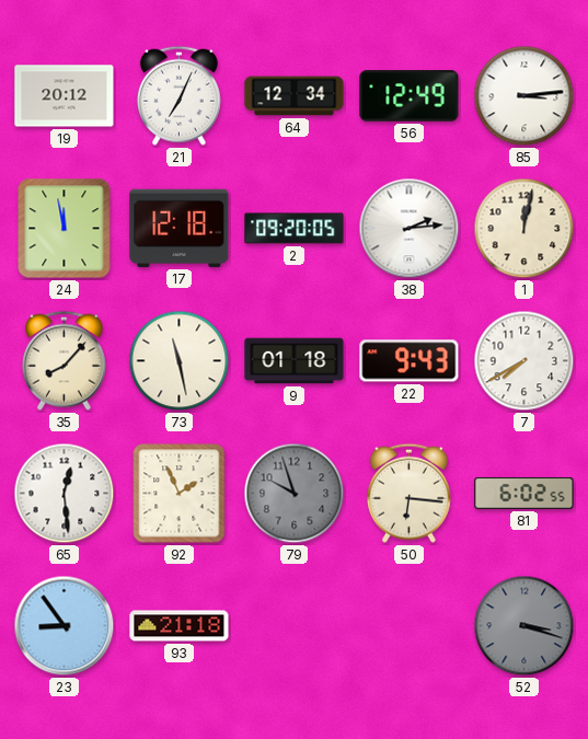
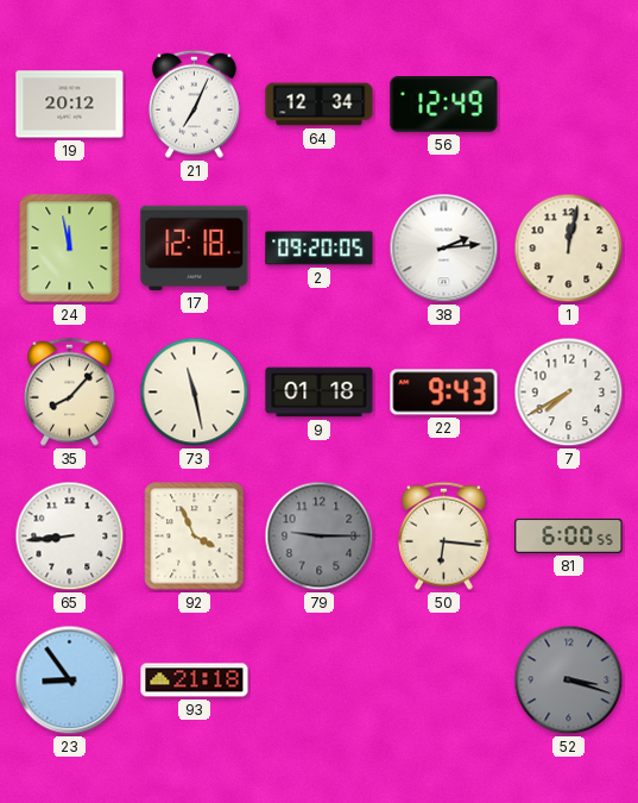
85: 3:14 -> none (524, 96)
65: 12:29 -> 8:44 (70, 537)
92: 1:56 -> 3:56 (195, 537)
79: 9:57 -> 9:15 (320, 537)
81: 6:02 -> 6:00 (569, 535)
